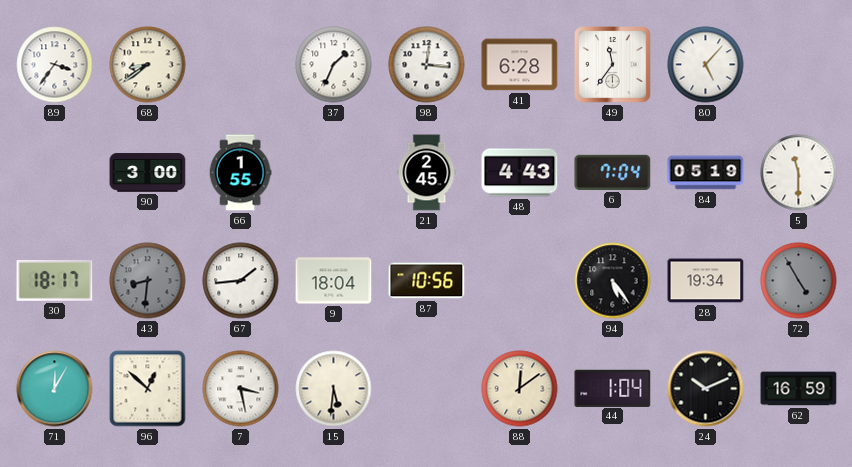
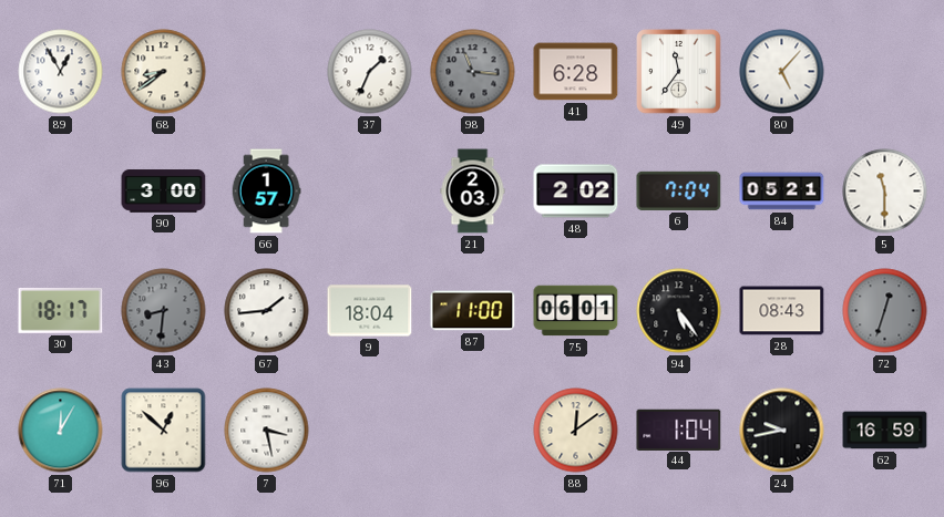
89: 3:36 -> 12:55 (61, 72)
98: 12:16 -> 11:16 (473, 72)
98 dial: white -> grey (473, 72)
66: 1:55 -> 1:57 (266, 192)
21: 2:45 -> 2:03 (473, 192)
48: 4:43 -> 2:02 (576, 192)
84: 05:19 -> 05:21 (782, 192)
87: 10:56 -> 11:00 (473, 311)
75: none -> 06:01 (576, 311)
28: 19:34 -> 08:43 (782, 311)
72: 4:55 -> 12:33 (885, 311)
15: 5:31 -> none (334, 389)
24: 10:11 -> 9:43 (782, 431)
